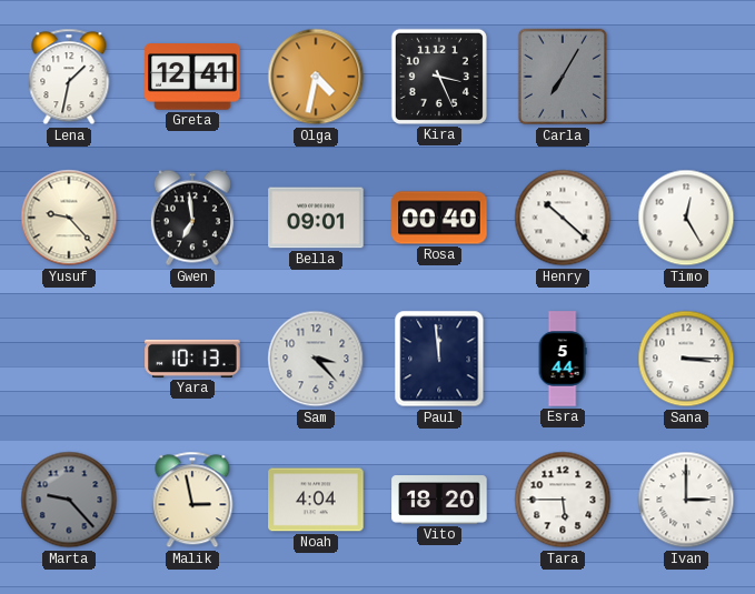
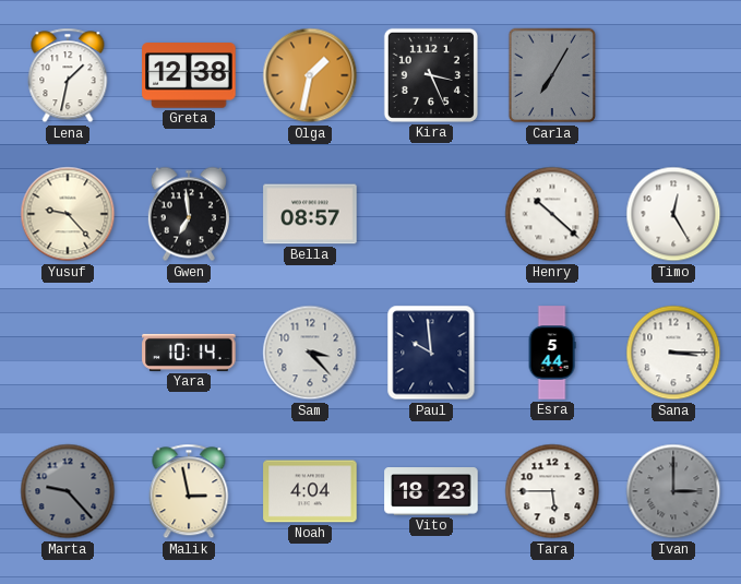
Greta: 12:41 -> 12:38 (189, 75)
Olga: 4:32 -> 1:32 (310, 75)
Bella: 09:01 -> 08:57 (310, 214)
Rosa: 00:40 -> none (439, 218)
Yara: 10:13 -> 10:14 (189, 353)
Paul: 11:59 -> 9:59 (431, 353)
Vito: 18:20 -> 18:23 (431, 491)
Ivan dial: white -> grey (673, 491)
